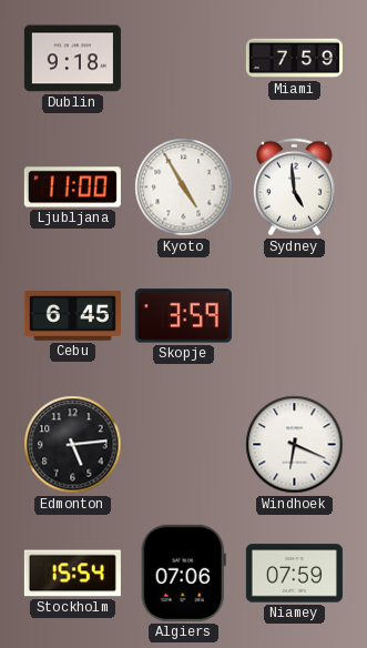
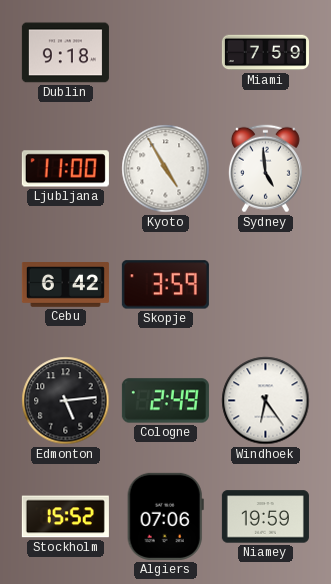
Cebu: 6:45 -> 6:42 (65, 285)
Cologne: none -> 2:49 (165, 401)
Windhoek: 6:19 -> 6:24 (266, 401)
Stockholm: 15:54 -> 15:52 (65, 517)
Niamey: 07:59 -> 19:59 (265, 517)
